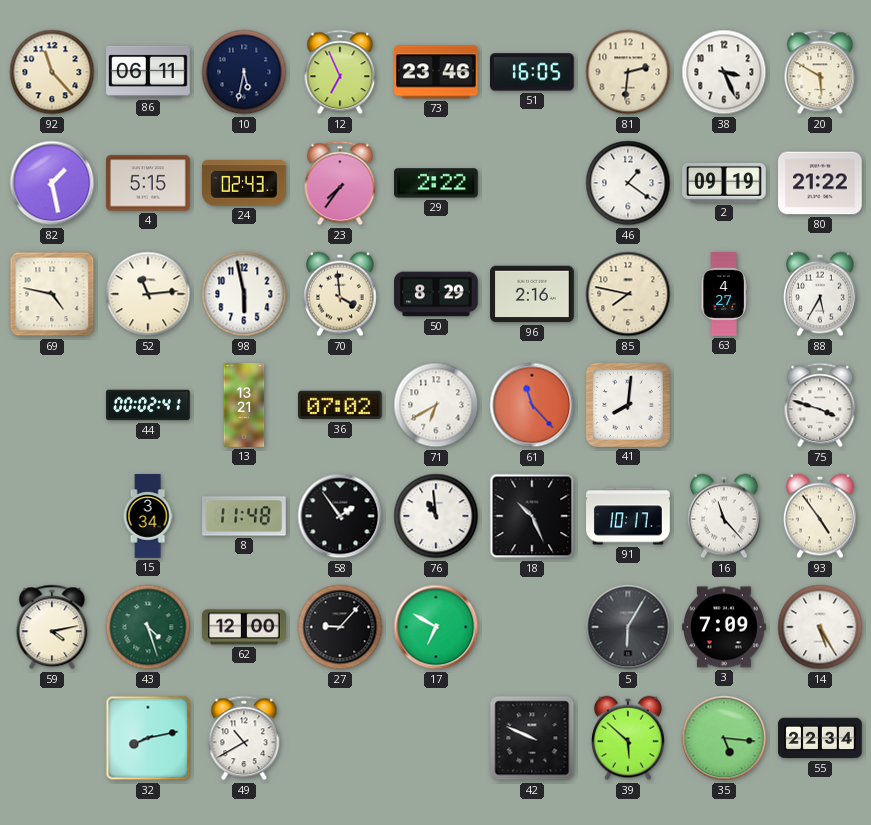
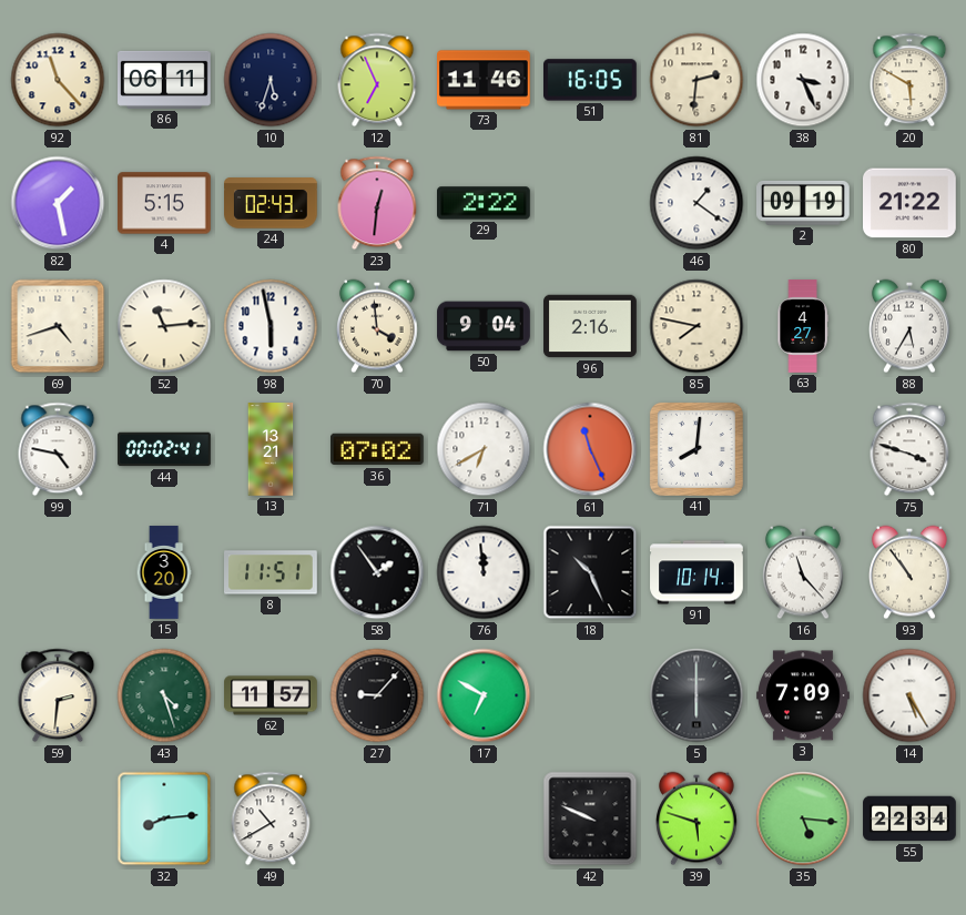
10: 5:32 -> 5:33 (271, 80)
73: 23:46 -> 11:46 (485, 80)
23: 7:36 -> 12:31 (377, 203)
69: 4:47 -> 4:42 (58, 326)
50: 8:29 -> 9:04 (484, 326)
99: none -> 4:47 (58, 449)
61: 11:23 -> 11:26 (590, 449)
15: 3:34 -> 3:20 (164, 572)
8: 11:48 -> 11:51 (272, 572)
76: 10:59 -> 11:59 (484, 572)
91: 10:17 -> 10:14 (696, 572)
93: 4:54 -> 10:54 (911, 572)
59: 4:13 -> 2:31 (58, 695)
62: 12:00 -> 11:57 (271, 695)
5: 6:05 -> 6:00 (696, 695)
32: 8:13 -> 8:14 (164, 819)
39: 5:52 -> 5:48 (698, 819)
